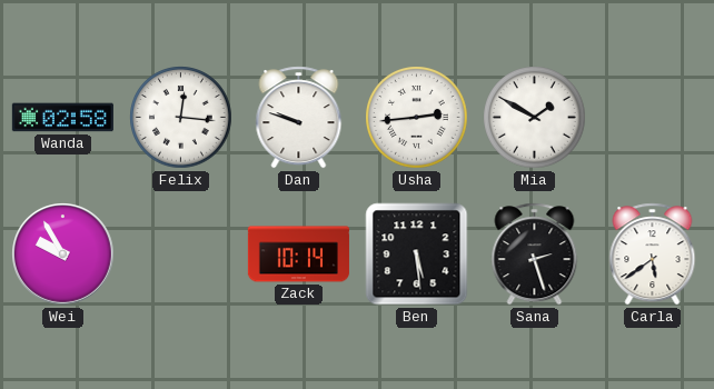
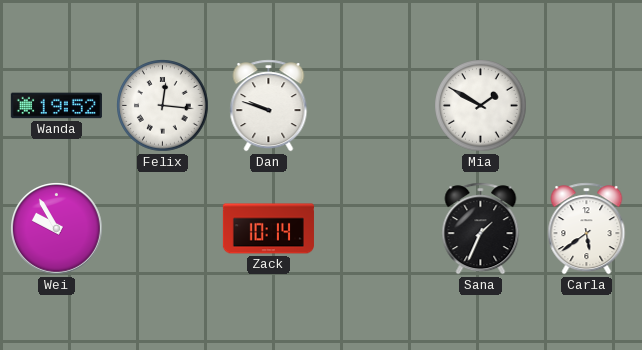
Wanda: 02:58 -> 19:52 (56, 106)
Usha: 2:44 -> none (417, 118)
Ben: 5:29 -> none (417, 255)
Sana: 2:27 -> 1:34 (481, 229)
